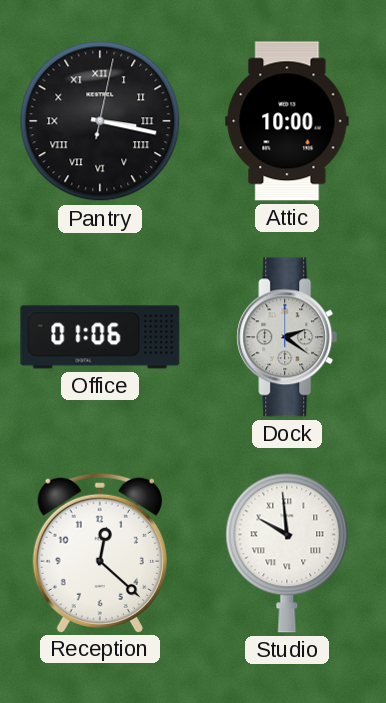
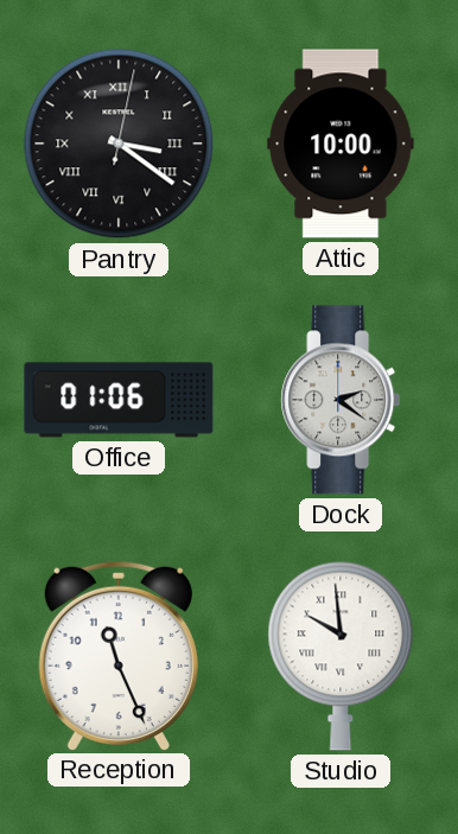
Pantry: 3:17 -> 3:21 (119, 144)
Reception: 12:22 -> 11:26 (119, 655)
